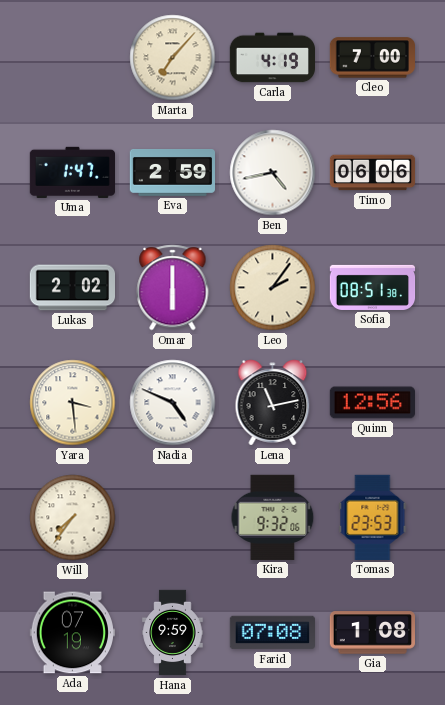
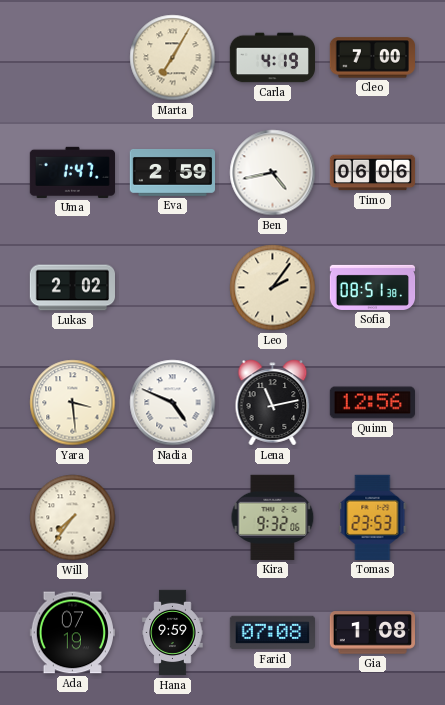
Marta: 7:07 -> 7:05 (173, 58)
Omar: 6:00 -> none (173, 288)
